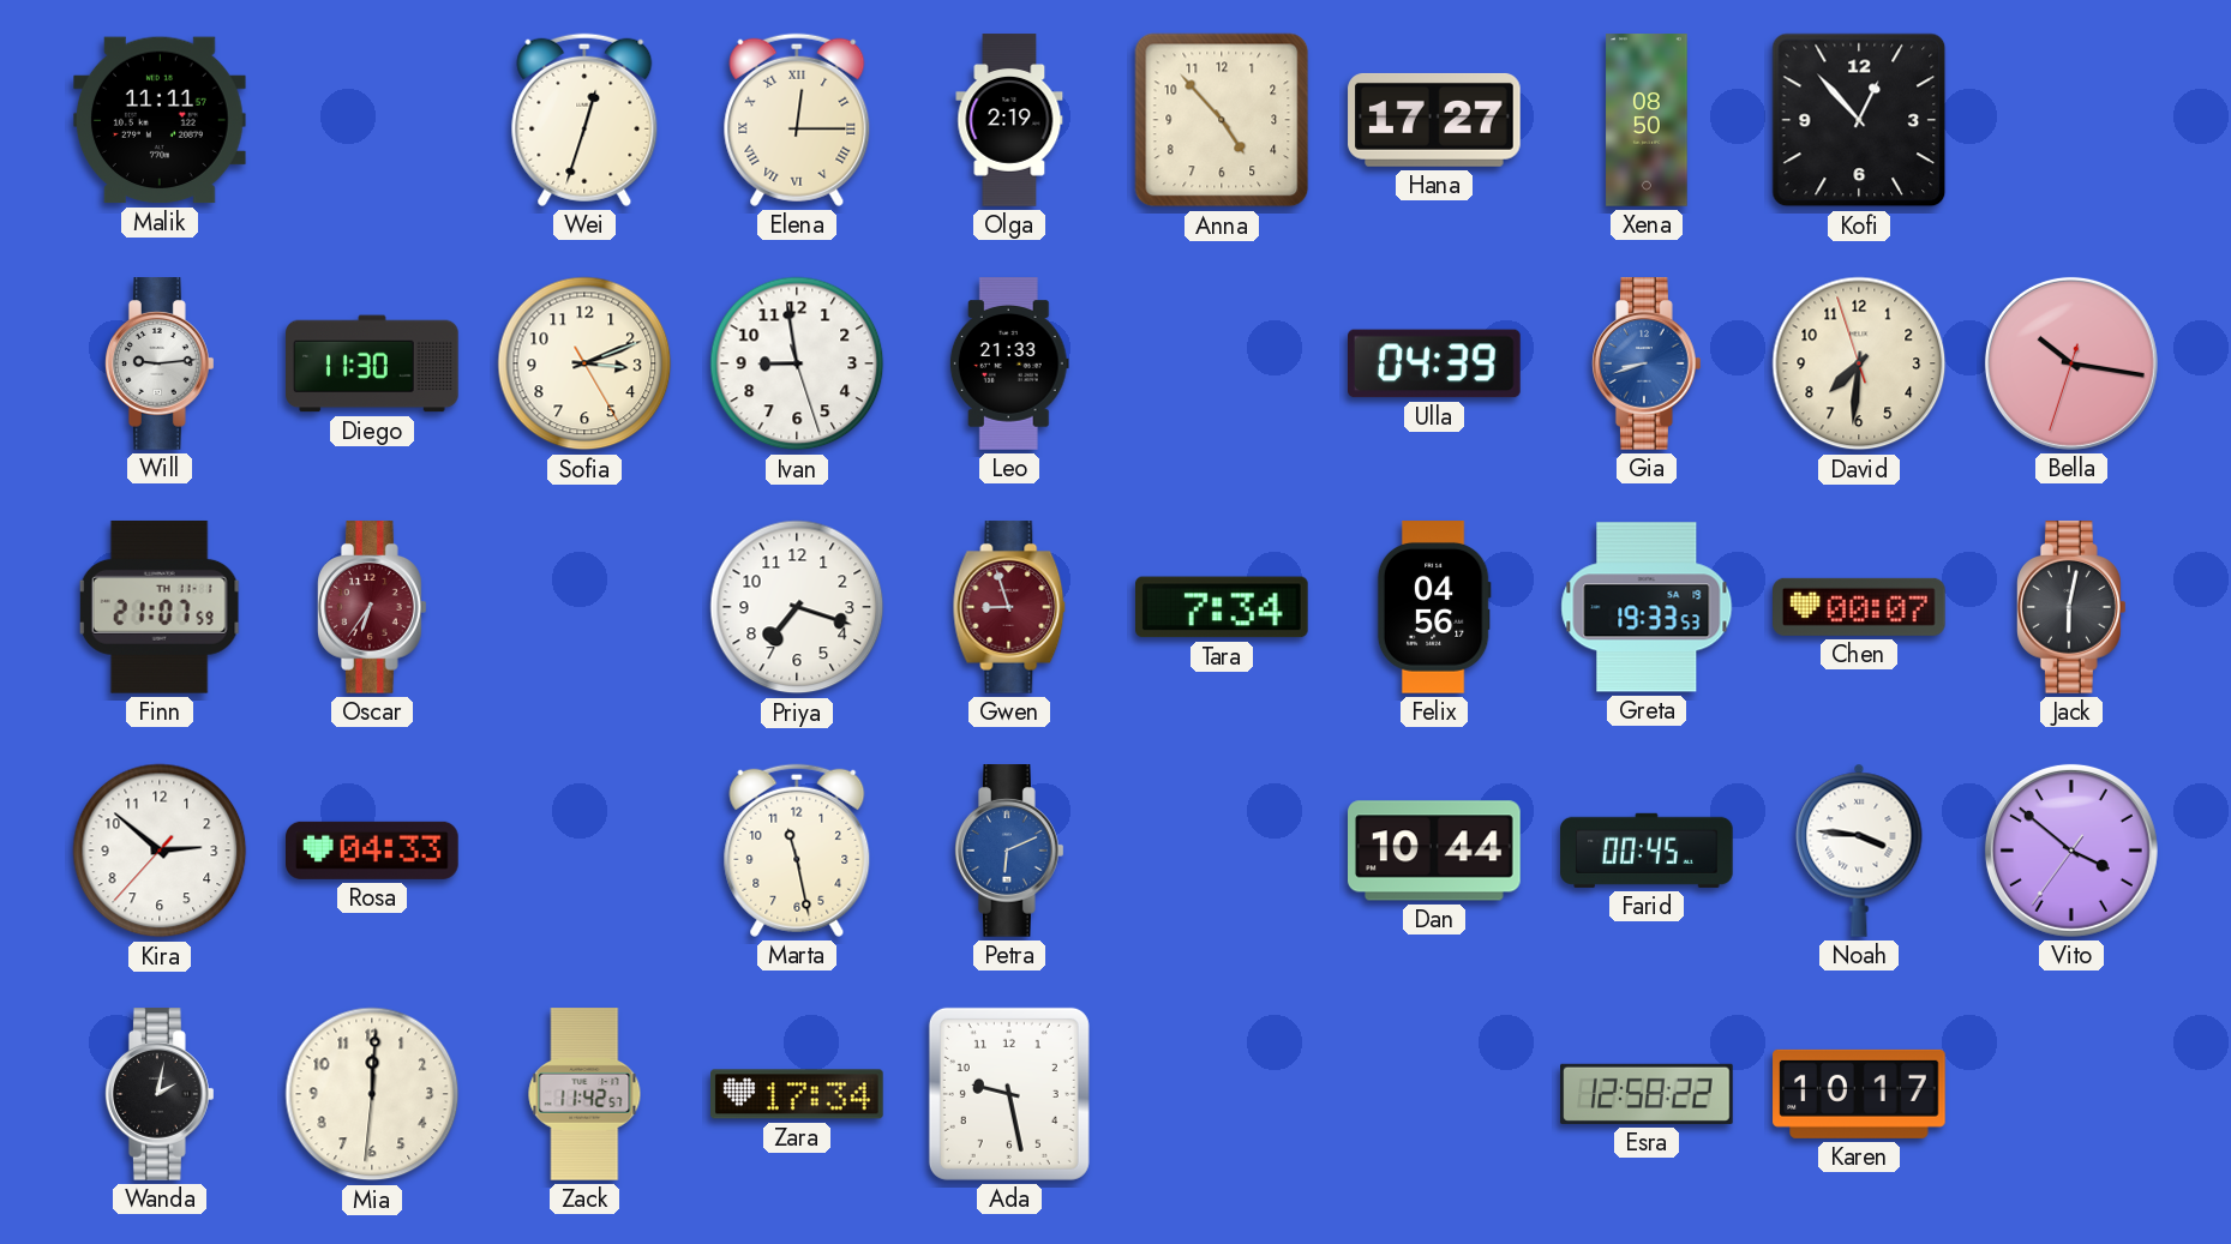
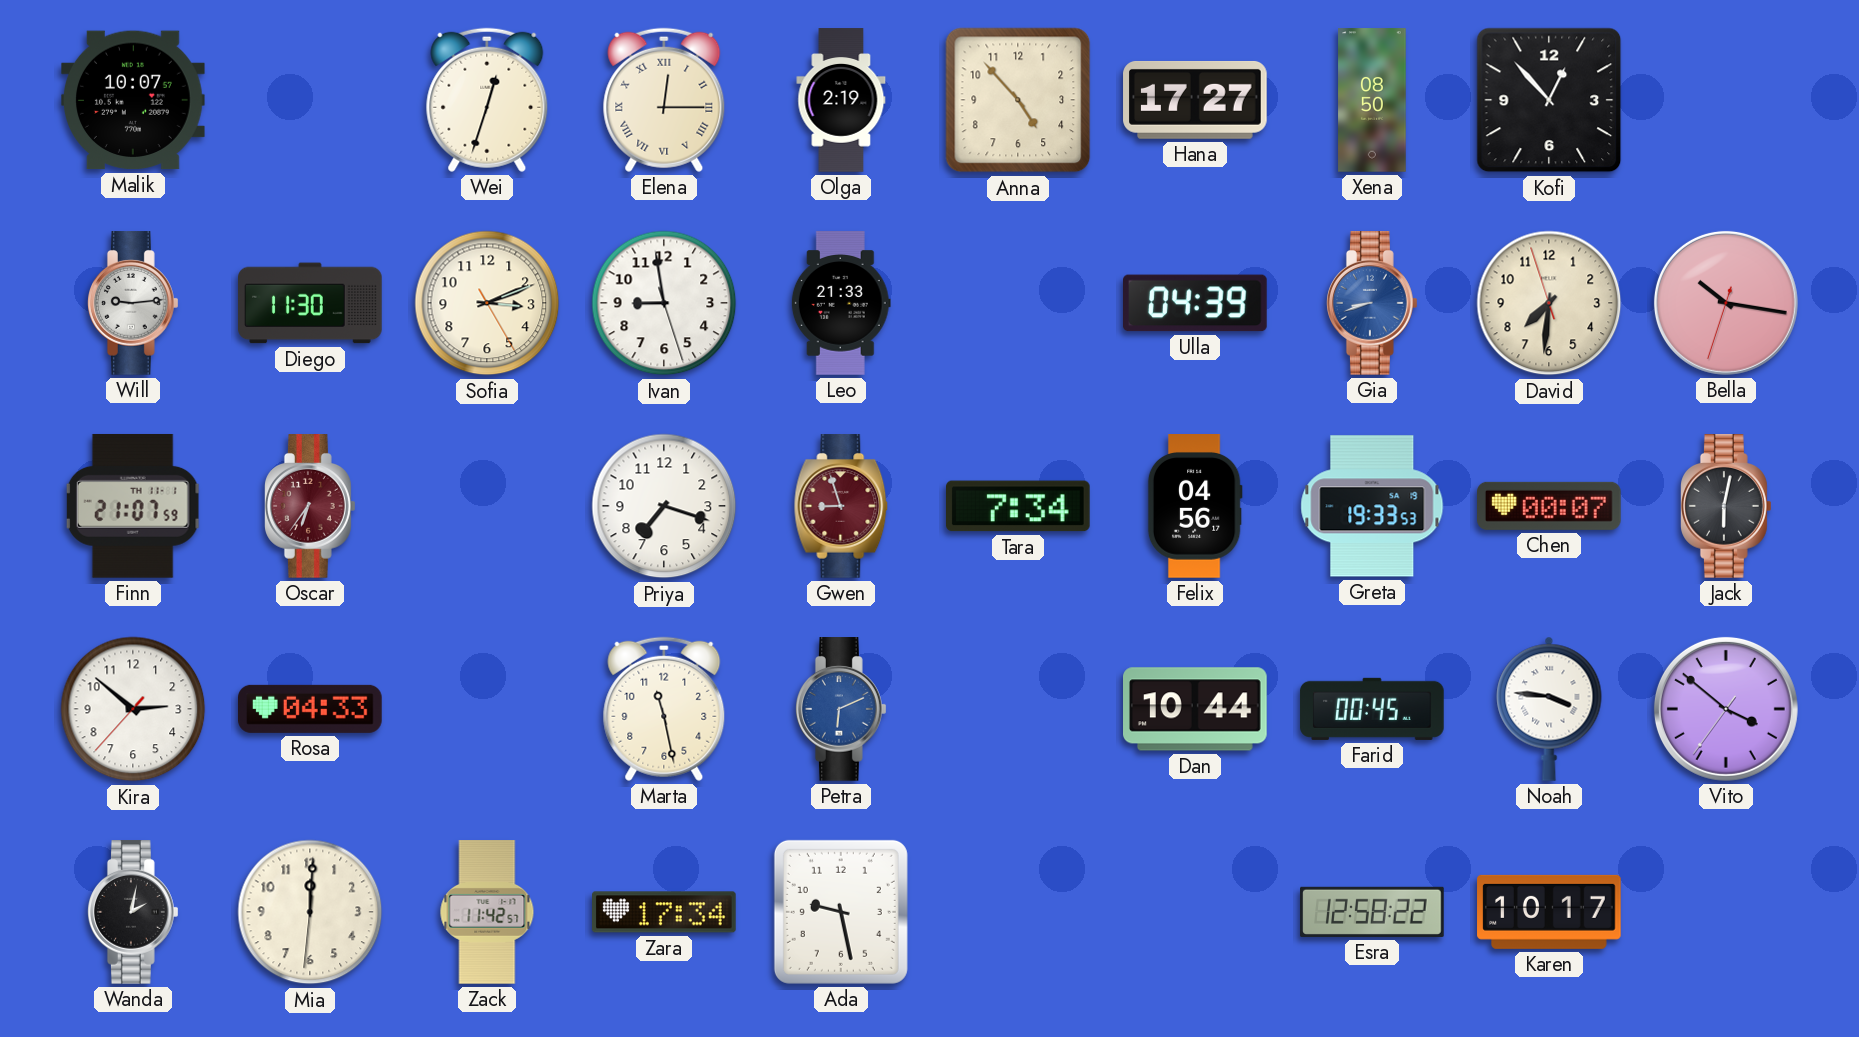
Malik: 11:11 -> 10:07 (134, 100)
